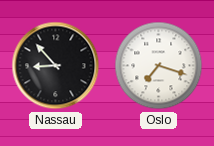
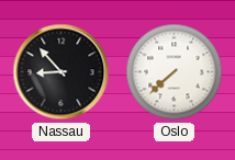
Oslo: 7:18 -> 7:38 (175, 72)
